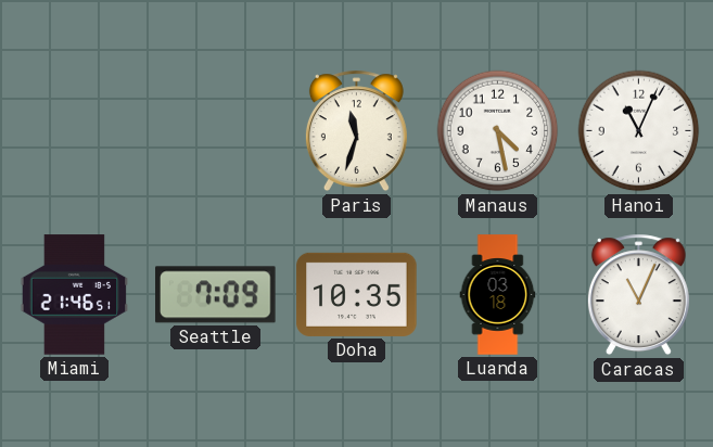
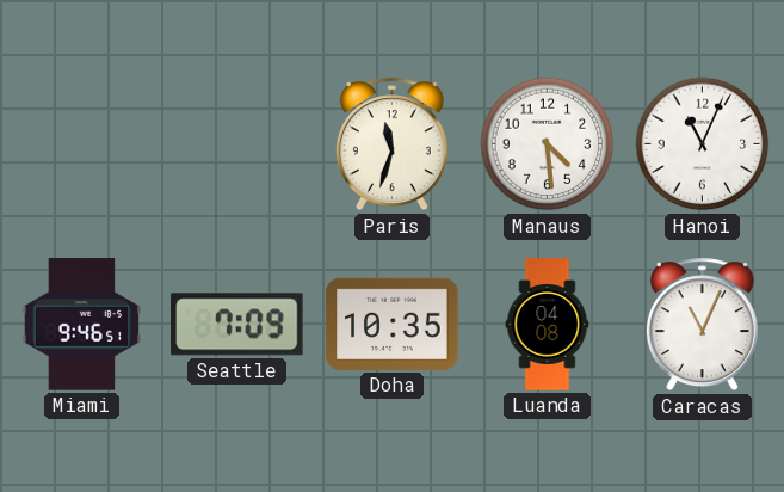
Manaus: 4:28 -> 4:29 (548, 144)
Miami: 21:46 -> 9:46 (82, 325)
Luanda: 03:18 -> 04:08 (548, 325)
